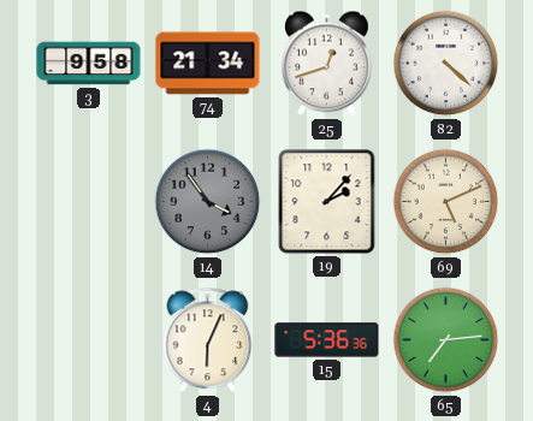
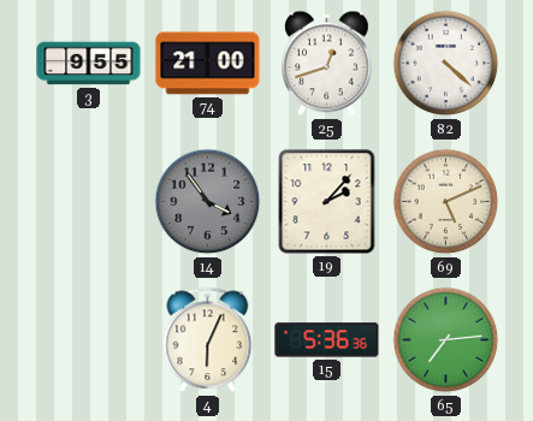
3: 9:58 -> 9:55 (89, 64)
74: 21:34 -> 21:00 (208, 64)
